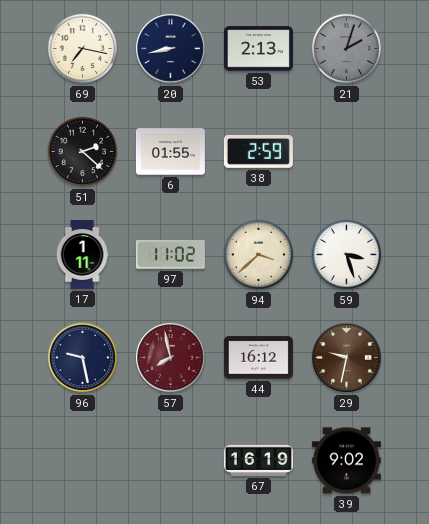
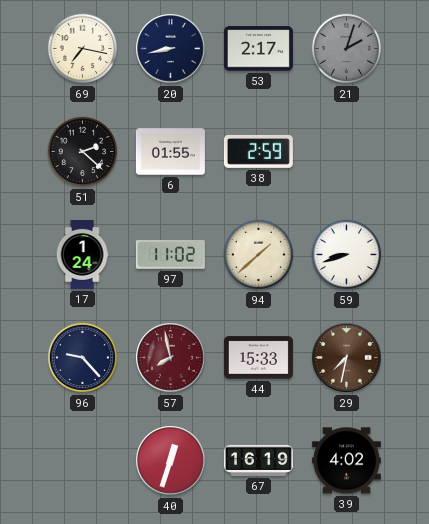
53: 2:13 -> 2:17 (258, 49)
17: 1:11 -> 1:24 (82, 254)
94: 3:38 -> 1:38 (259, 255)
59: 3:27 -> 8:42 (347, 255)
96: 9:28 -> 9:23 (83, 358)
44: 16:12 -> 15:33 (258, 358)
29: 9:32 -> 7:32 (347, 358)
40: none -> 12:33 (171, 461)
39: 9:02 -> 4:02 (346, 461)
